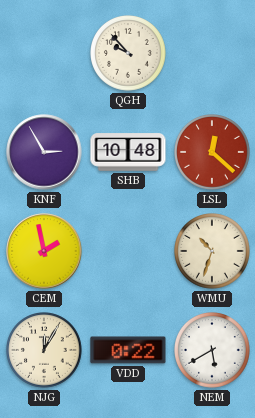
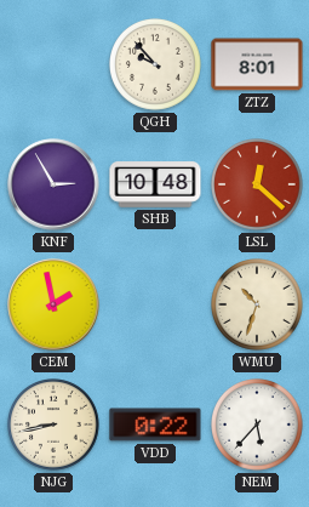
ZTZ: none -> 8:01 (257, 64)
NJG: 12:05 -> 8:43 (55, 426)
NEM: 5:40 -> 5:37 (258, 426)
